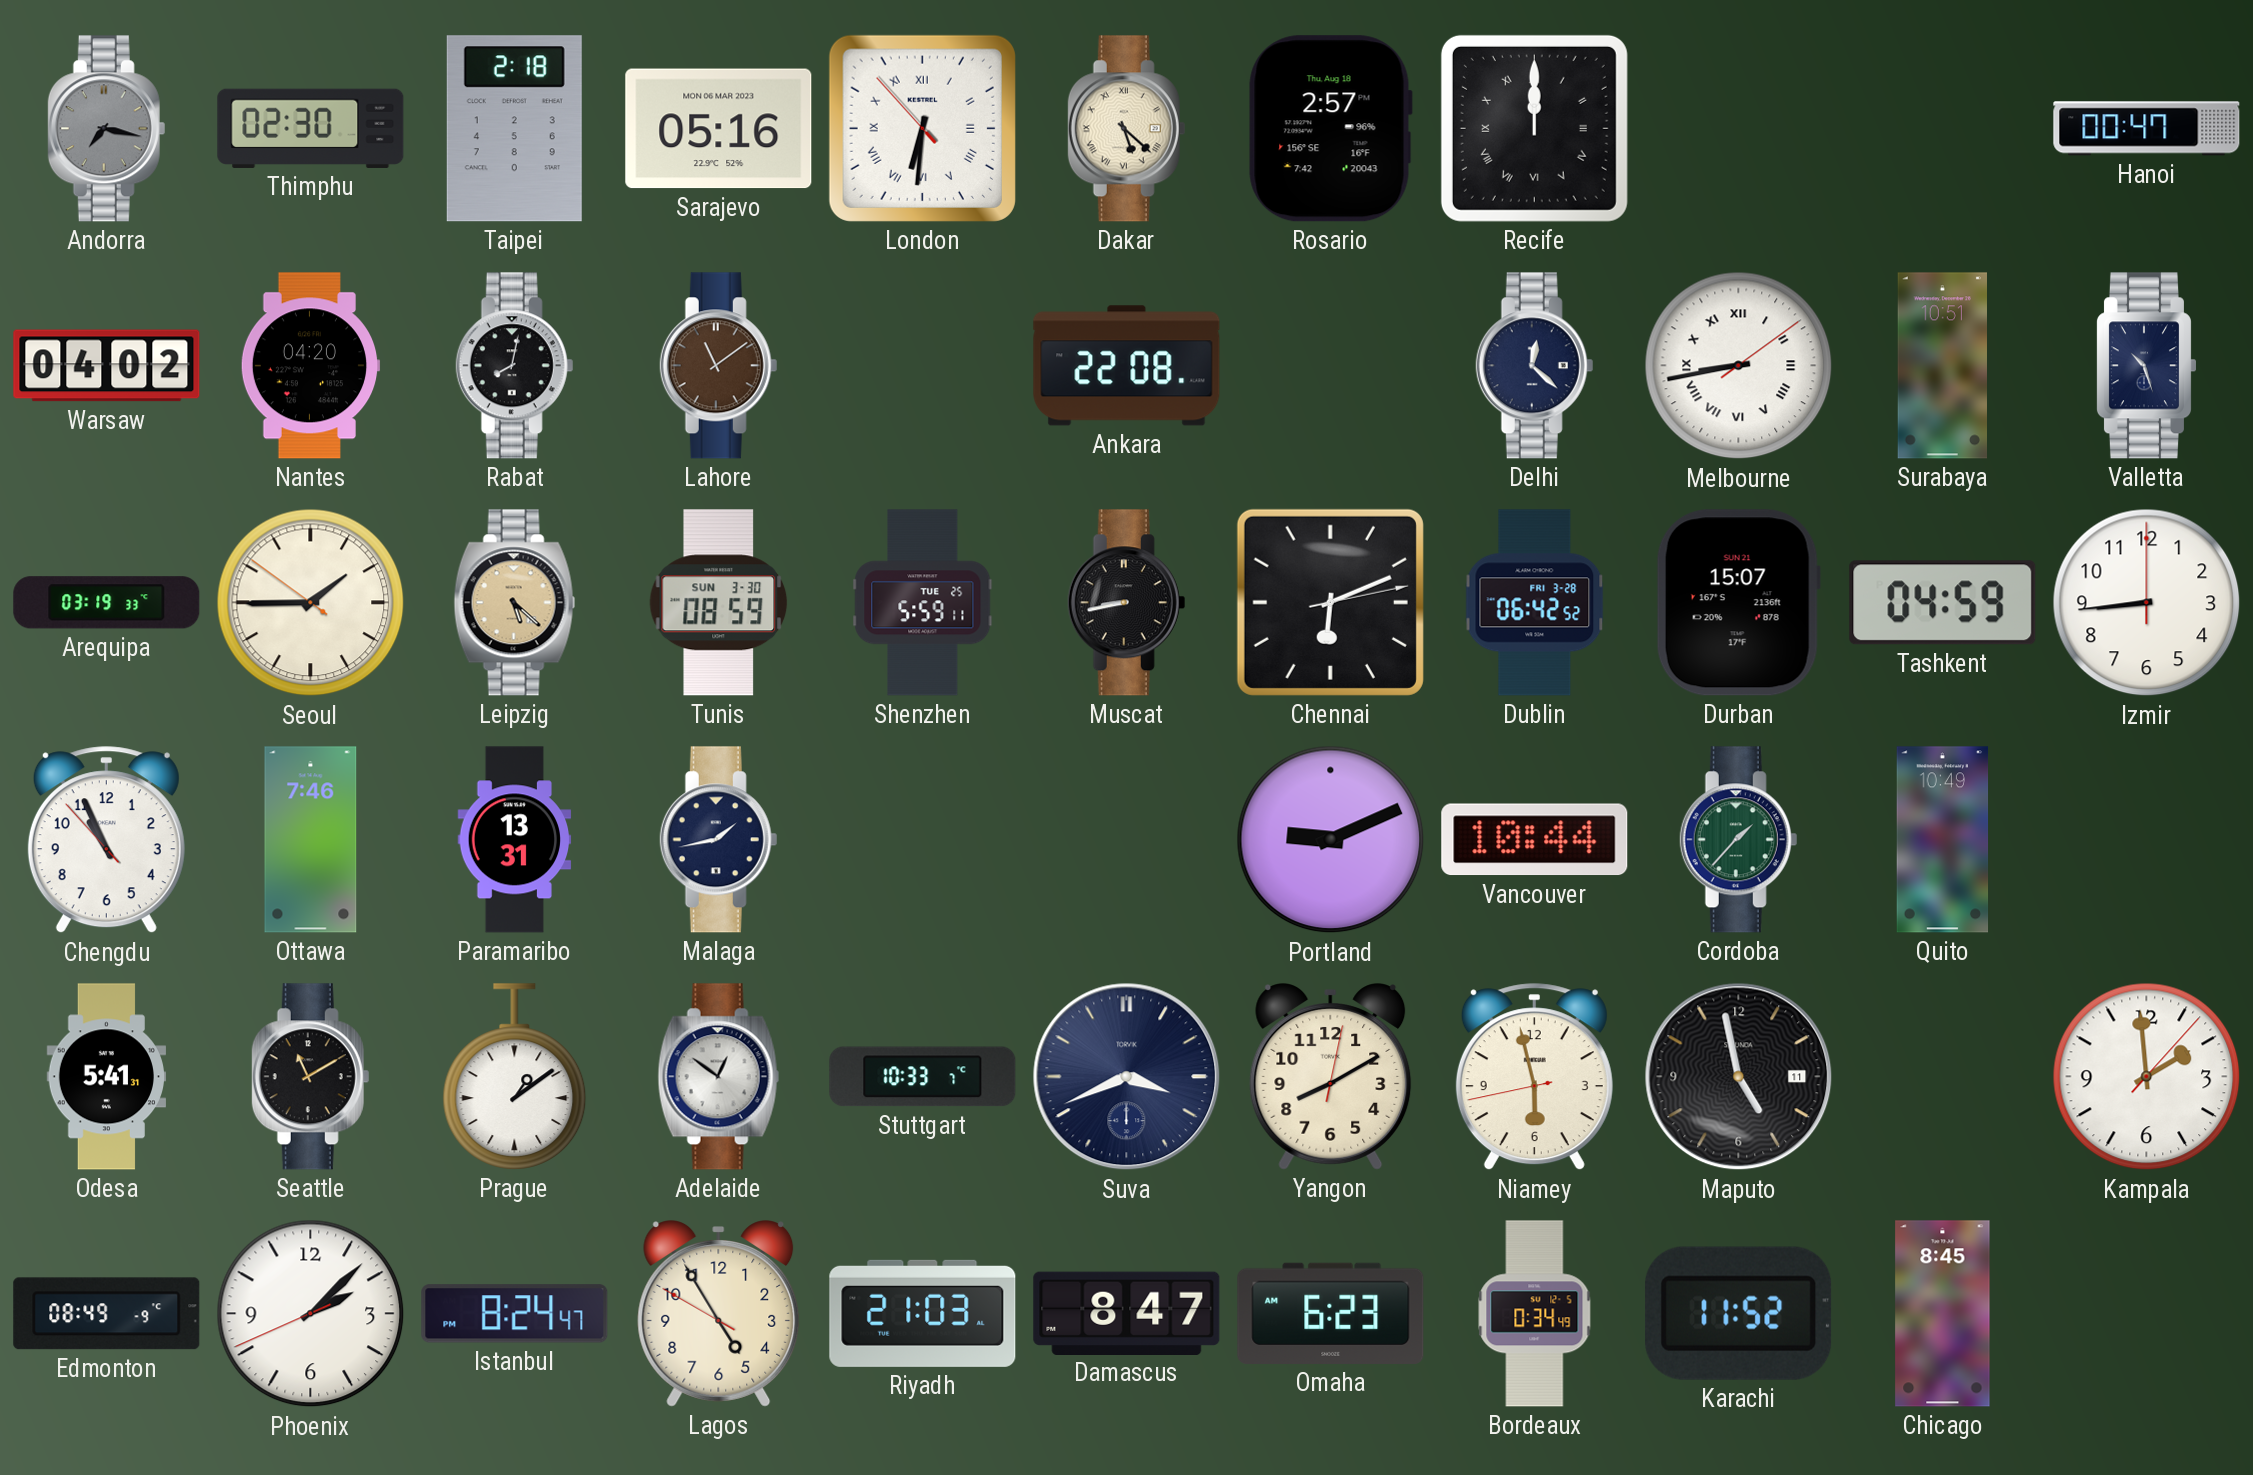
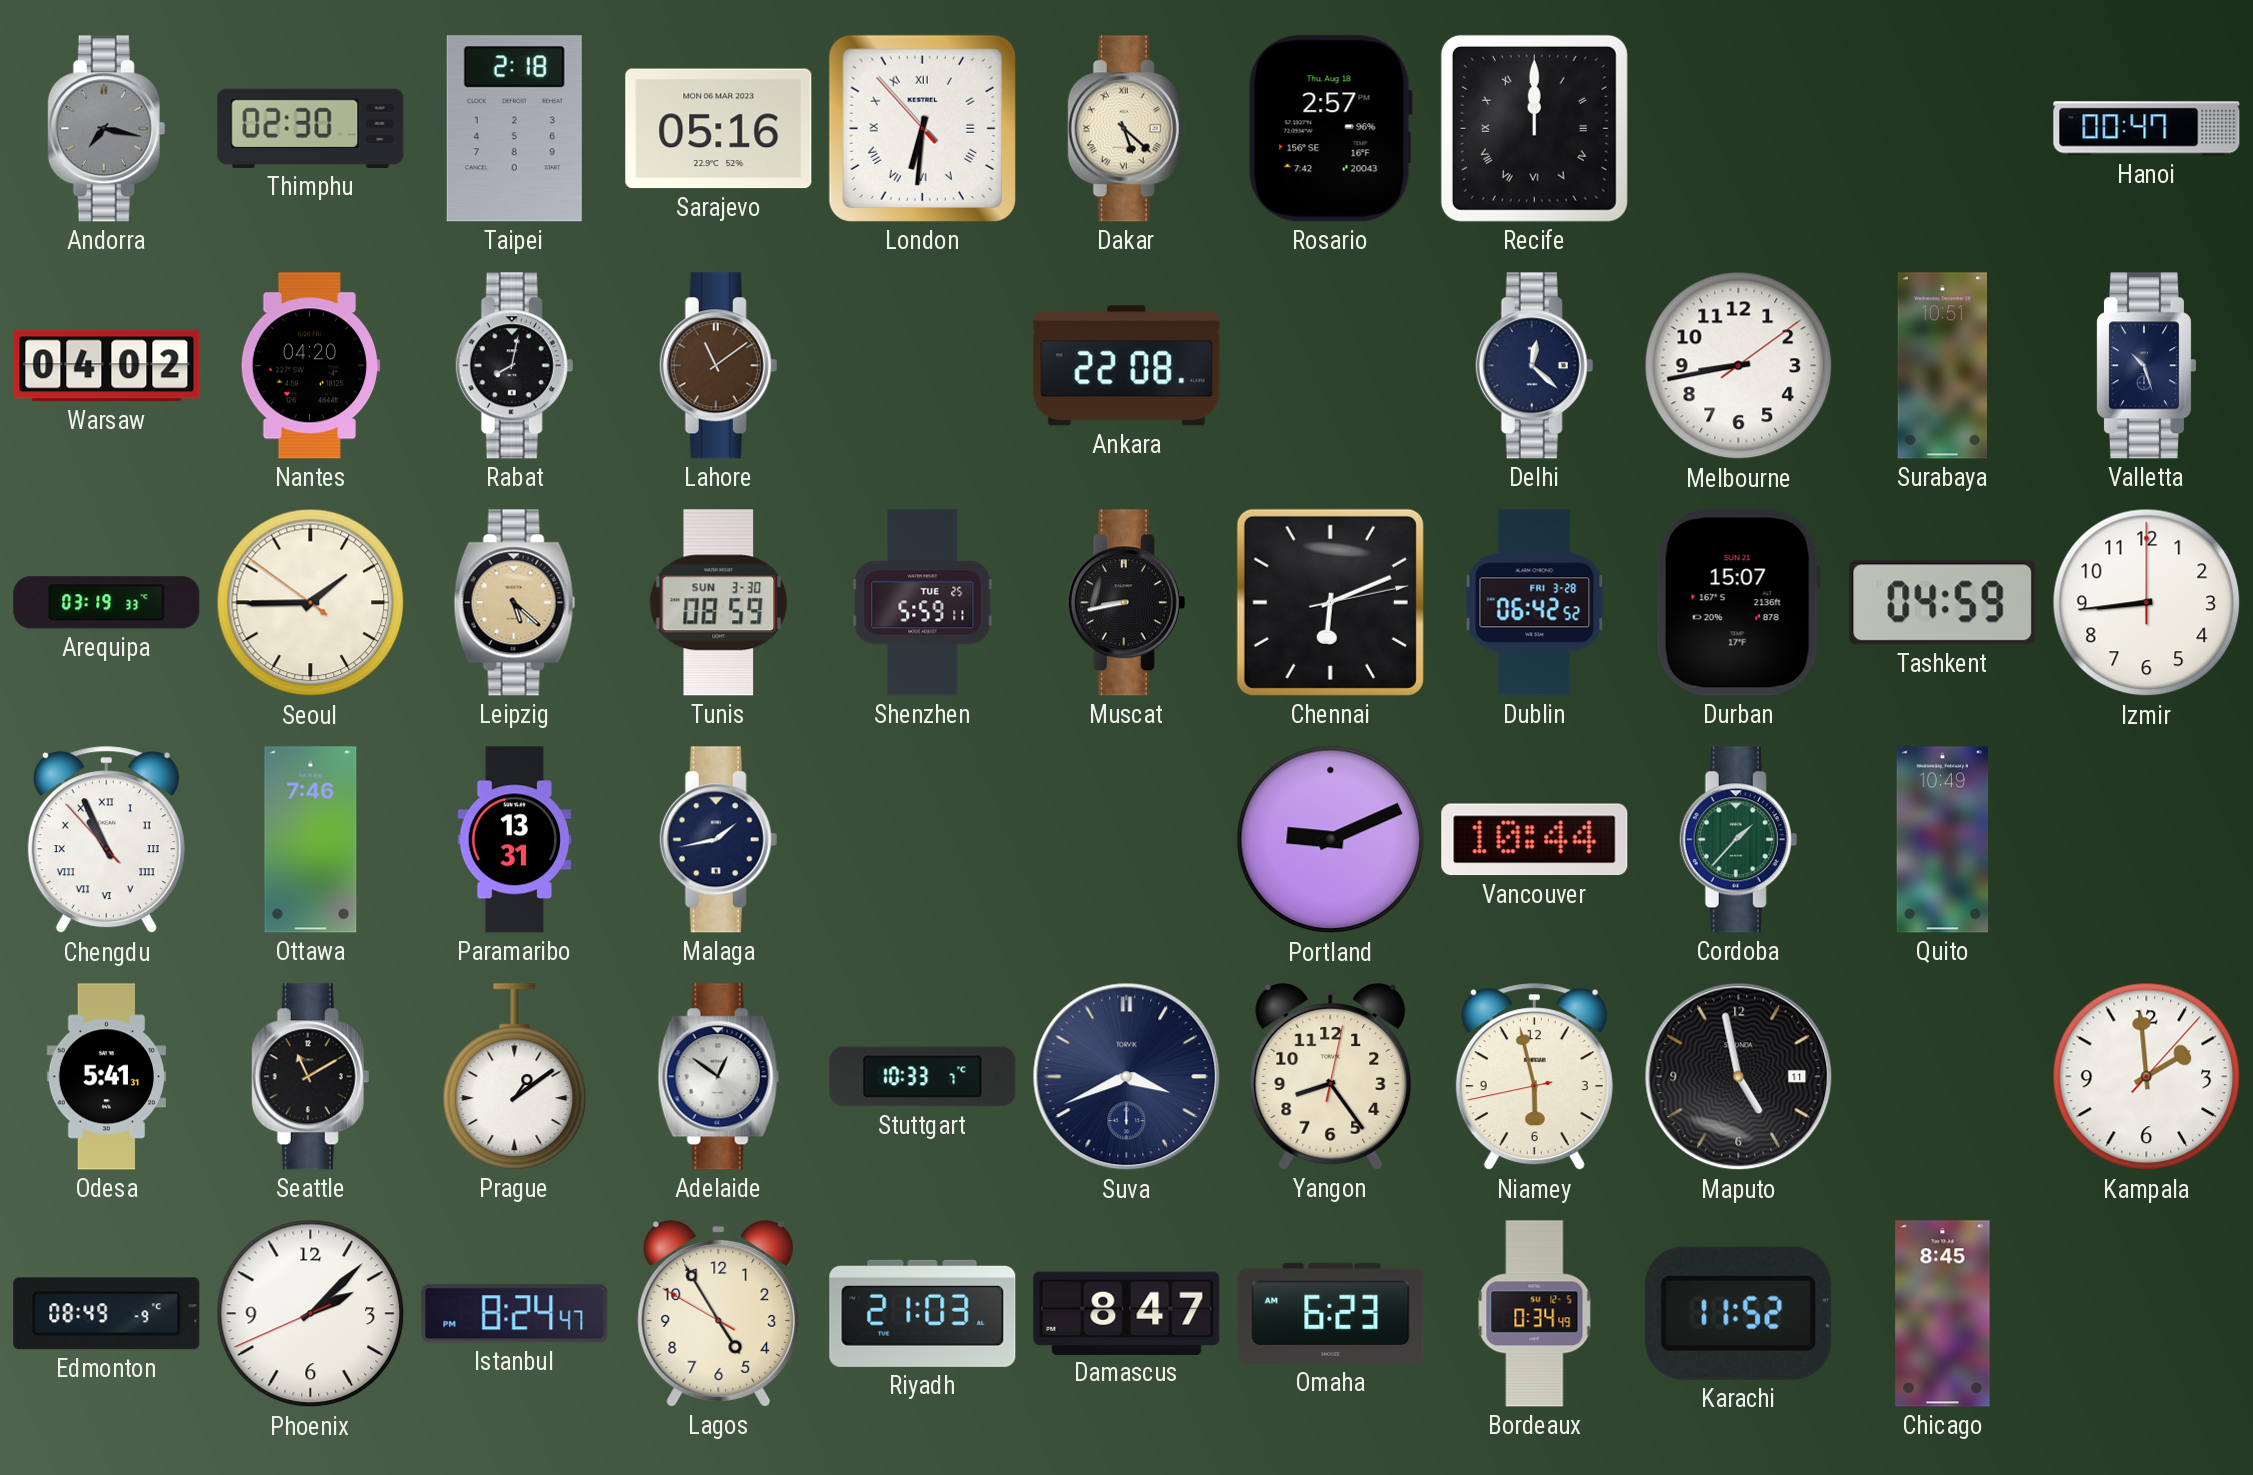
Melbourne numerals: Roman -> Arabic (1739, 366)
Chengdu numerals: Arabic -> Roman (106, 840)
Yangon: 8:10 -> 8:24 (1331, 1077)
